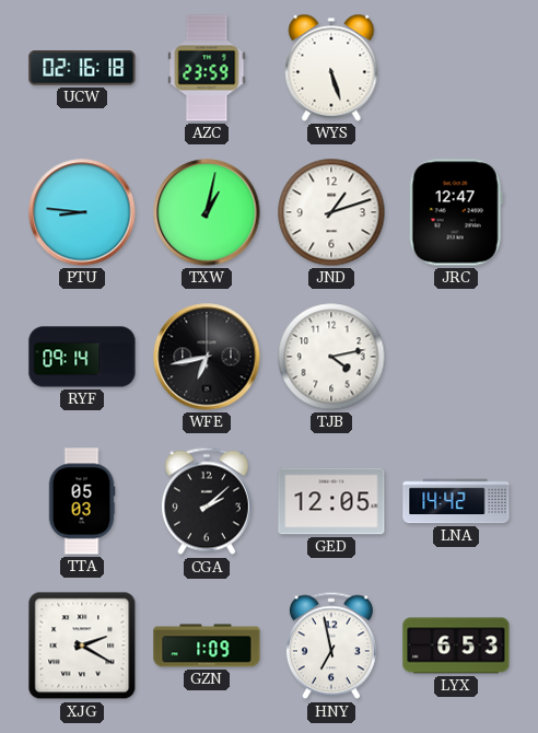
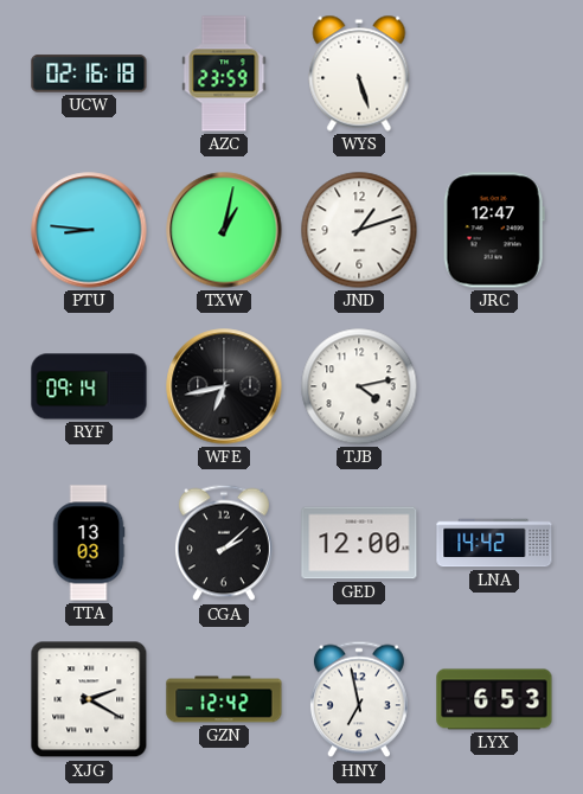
TTA: 05:03 -> 13:03 (89, 543)
GED: 12:05 -> 12:00 (359, 543)
GZN: 1:09 -> 12:42 (224, 699)
